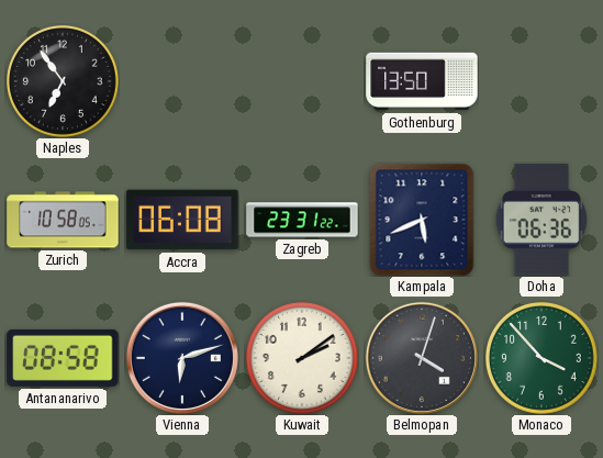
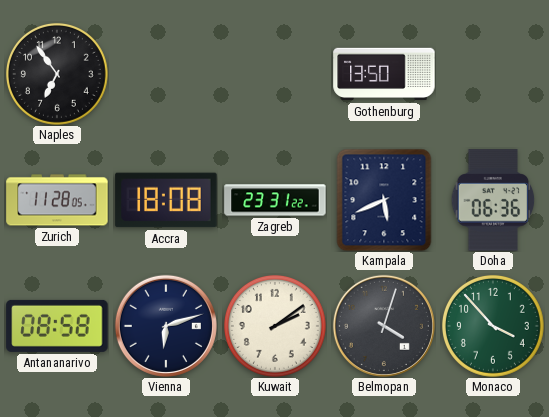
Zurich: 10:58 -> 11:28 (57, 200)
Accra: 06:08 -> 18:08 (166, 200)
